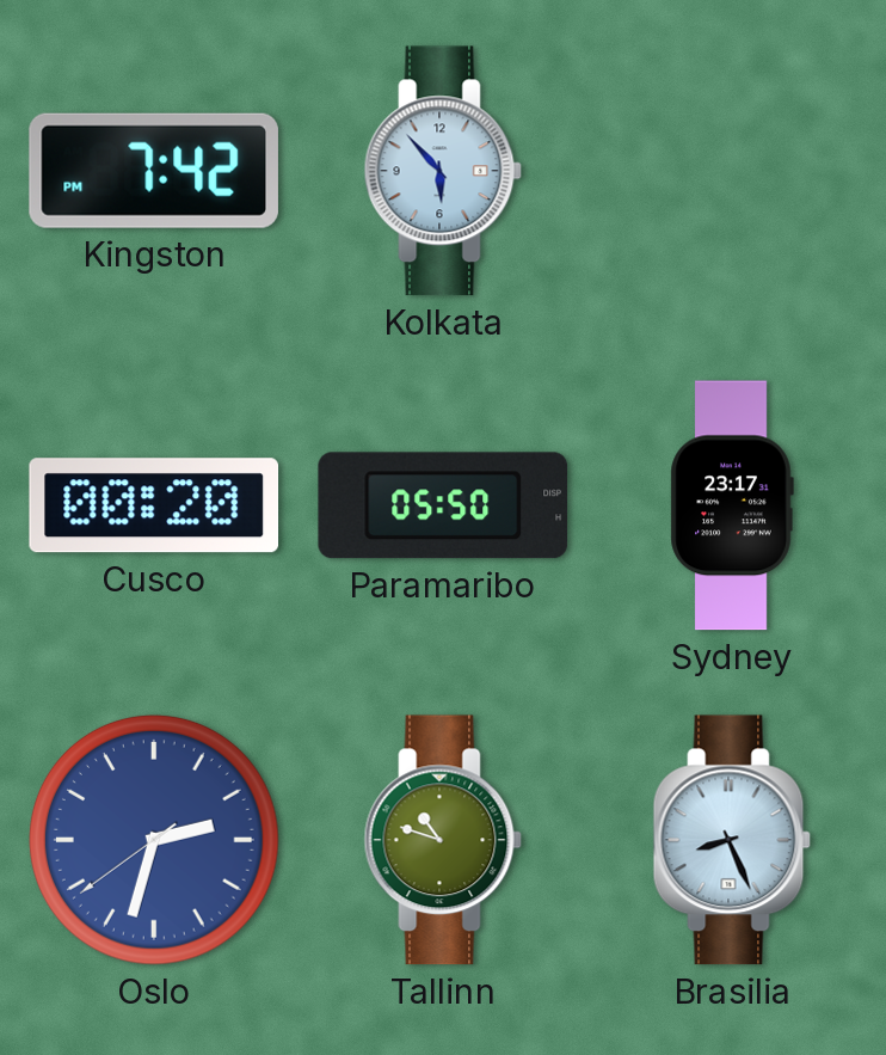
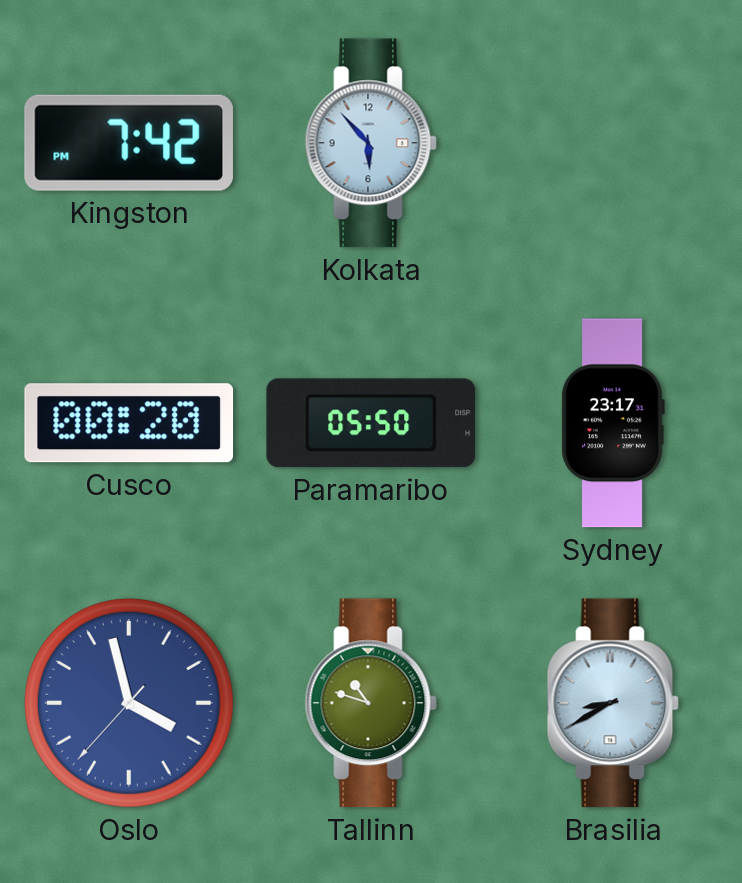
Oslo: 2:32 -> 3:57 (129, 703)
Brasilia: 8:26 -> 8:40 (613, 703)
